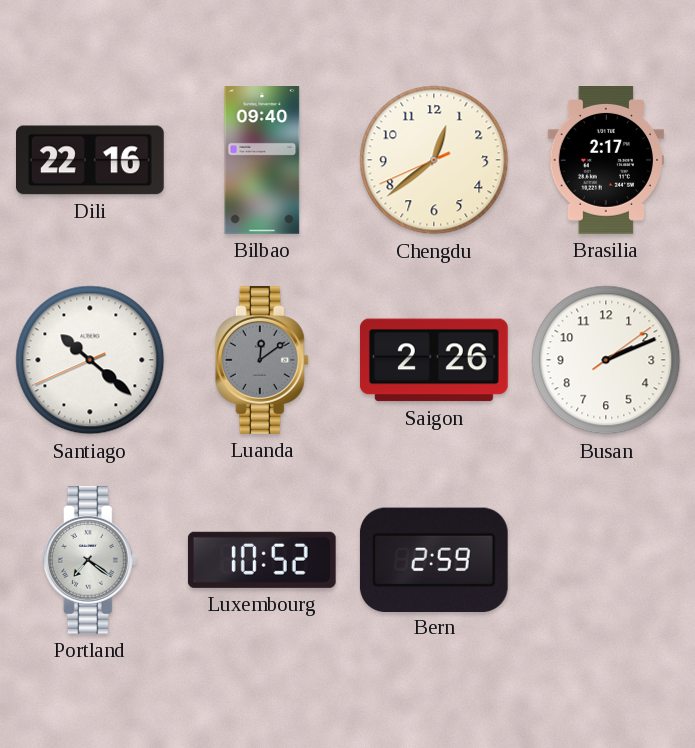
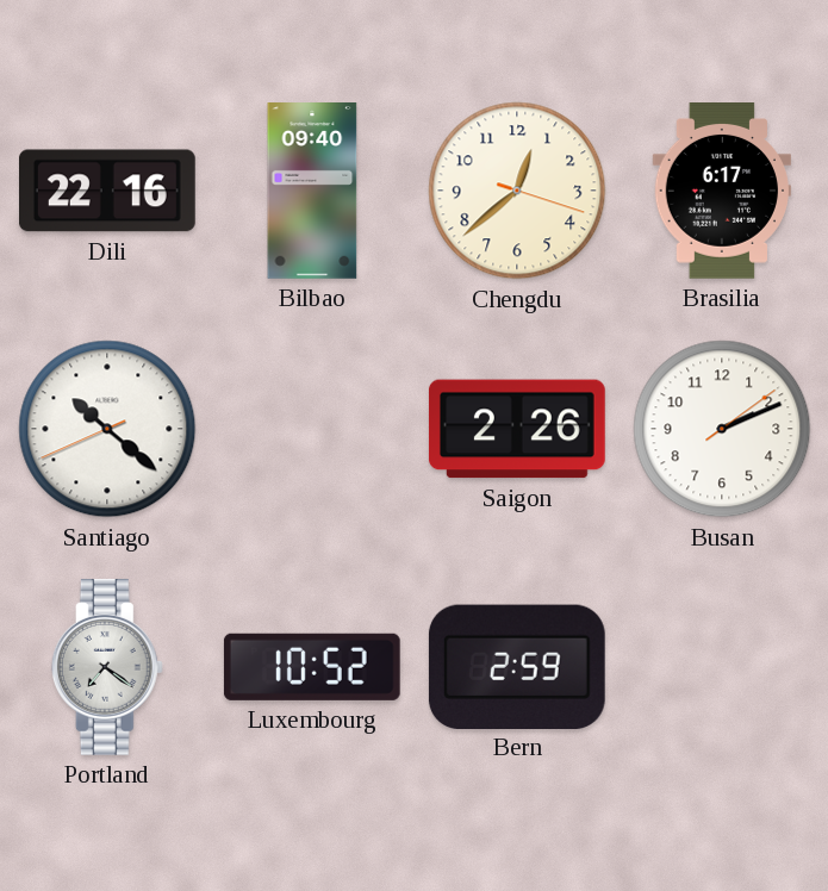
Chengdu: 12:38:41 -> 12:38:18 (517, 191)
Brasilia: 2:17 -> 6:17 (722, 192)
Luanda: 12:09 -> none (262, 360)
